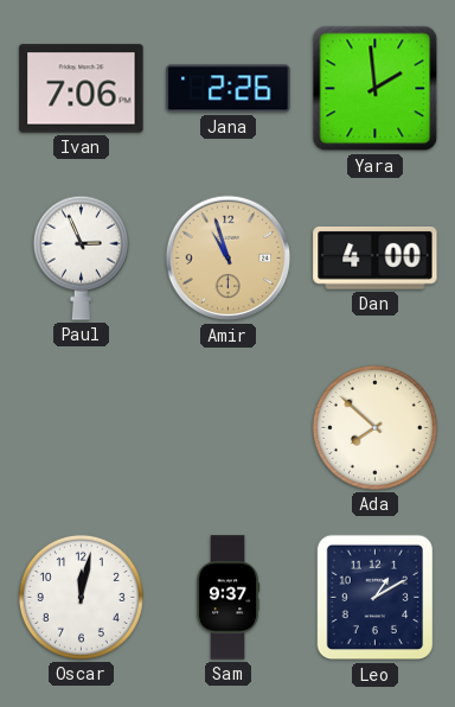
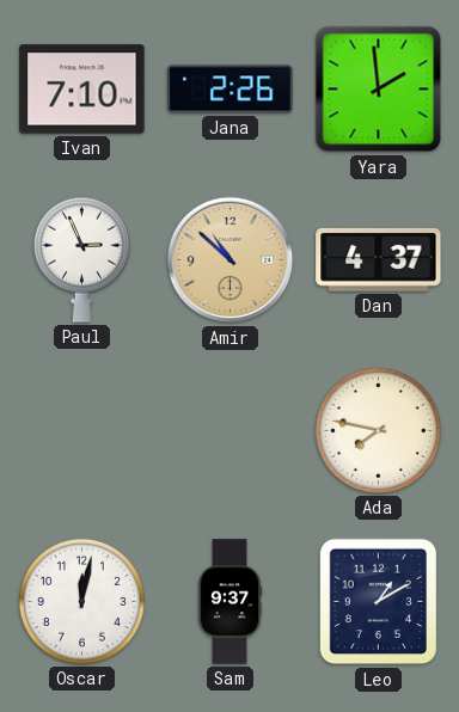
Ivan: 7:06 -> 7:10 (82, 90)
Amir: 10:57 -> 10:52 (231, 260)
Dan: 4:00 -> 4:37 (379, 259)
Ada: 7:52 -> 7:47 (378, 430)
